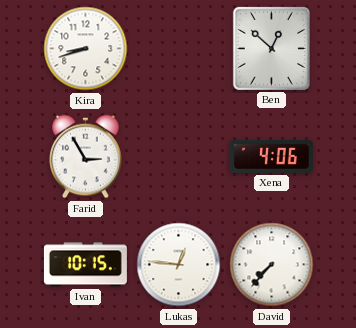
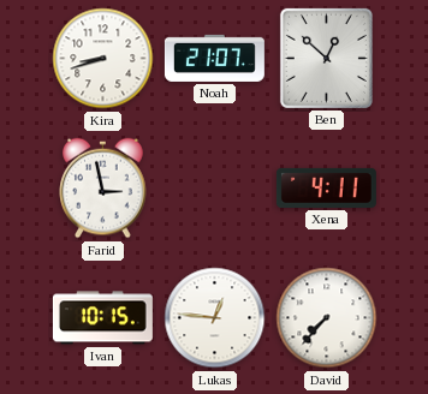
Noah: none -> 21:07 (214, 58)
Farid: 2:55 -> 2:58 (103, 189)
Xena: 4:06 -> 4:11 (326, 187)
